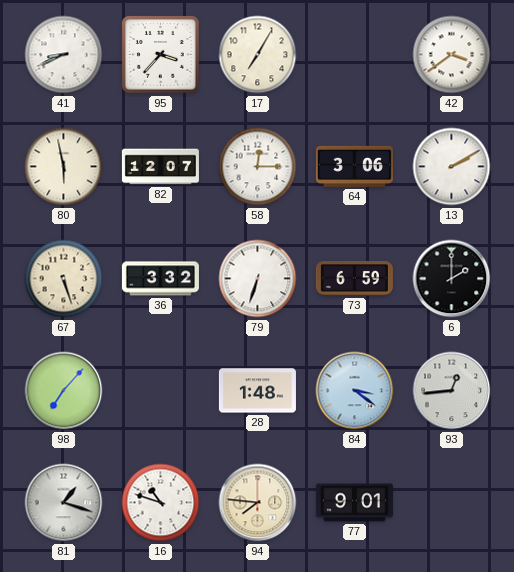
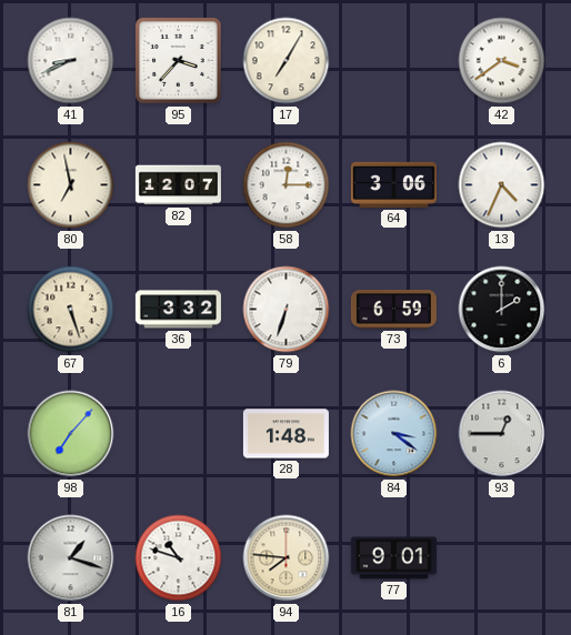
80: 5:58 -> 6:58 (71, 185)
13: 2:10 -> 4:34 (502, 185)
93: 12:44 -> 12:45 (502, 434)
